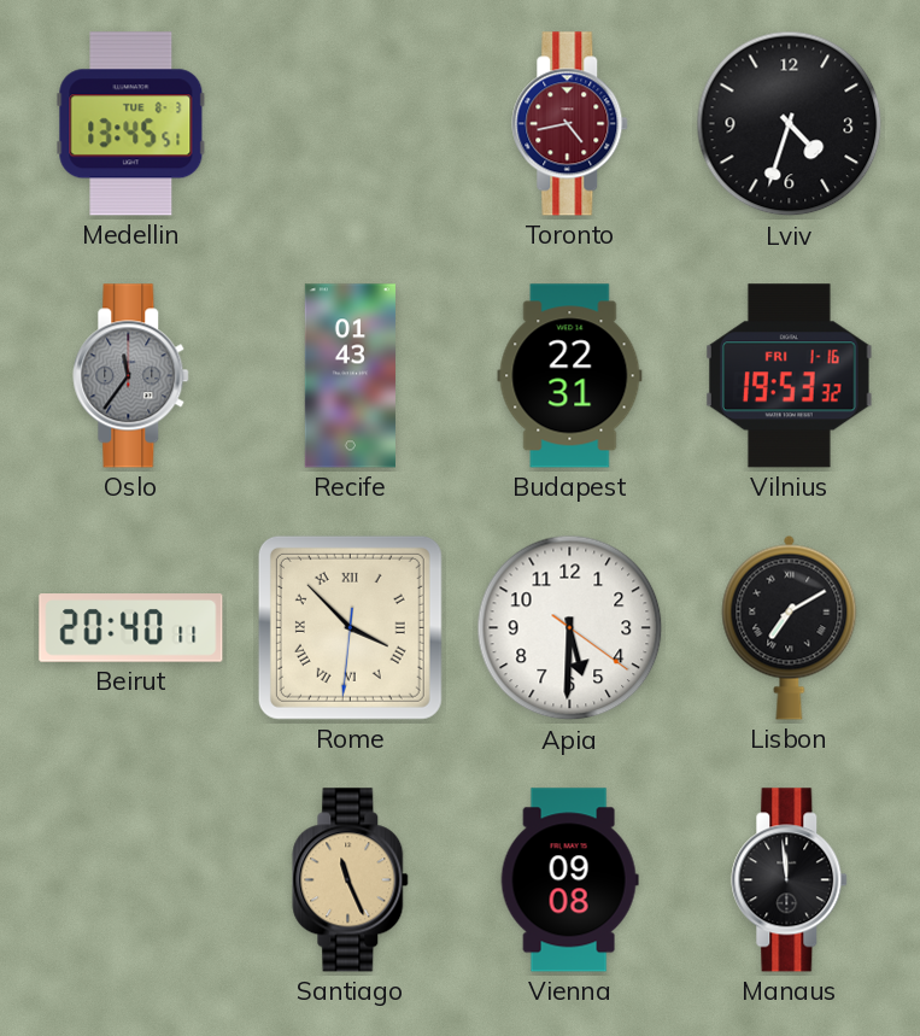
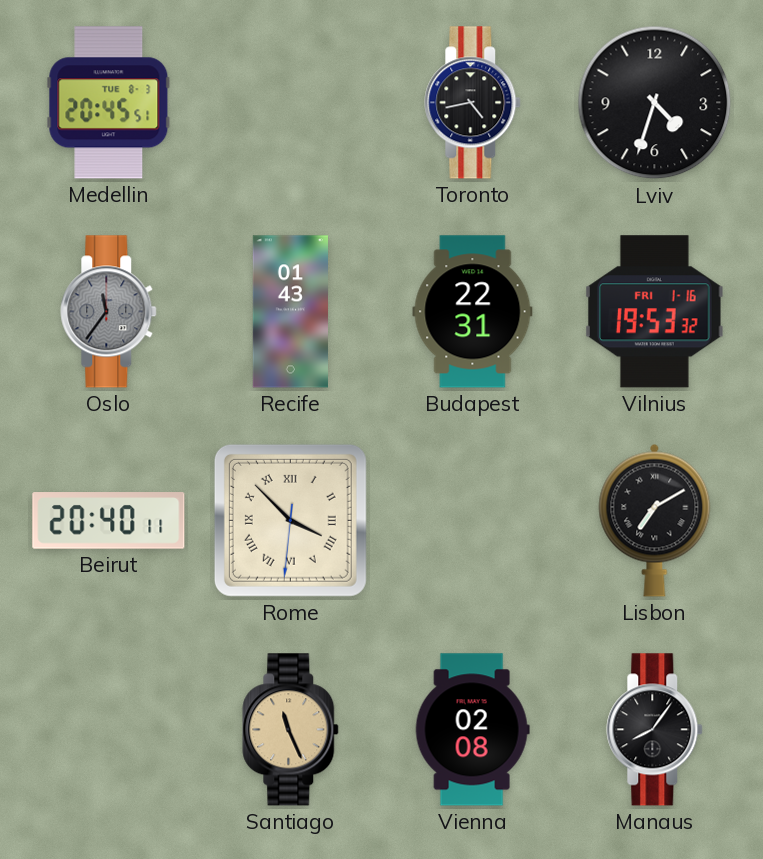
Medellin: 13:45 -> 20:45 (109, 103)
Toronto dial: burgundy -> black (473, 103)
Apia: 5:30 -> none (570, 628)
Vienna: 09:08 -> 02:08 (472, 730)
Manaus: 11:59 -> 8:06 (655, 730)
